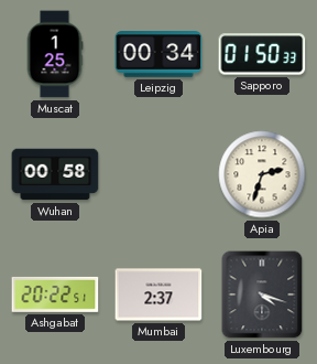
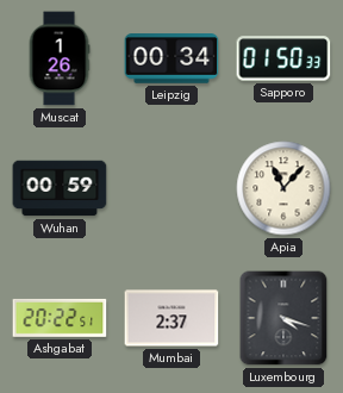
Muscat: 1:25 -> 1:26 (60, 58)
Wuhan: 00:58 -> 00:59 (60, 188)
Apia: 2:33 -> 11:07 (283, 188)
